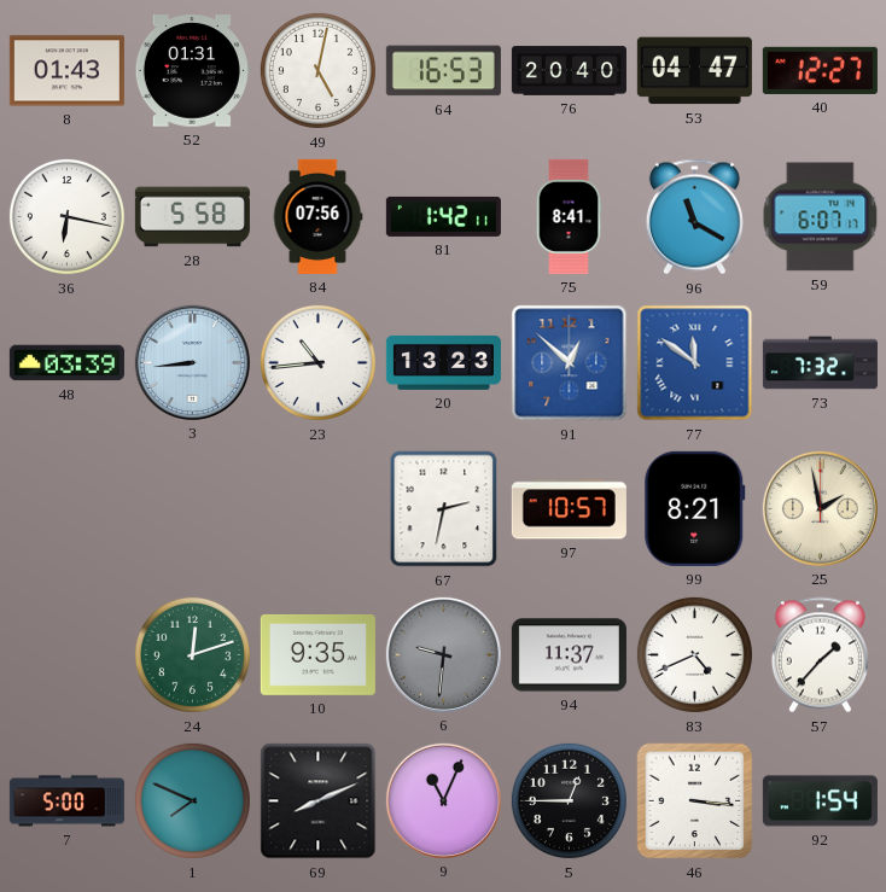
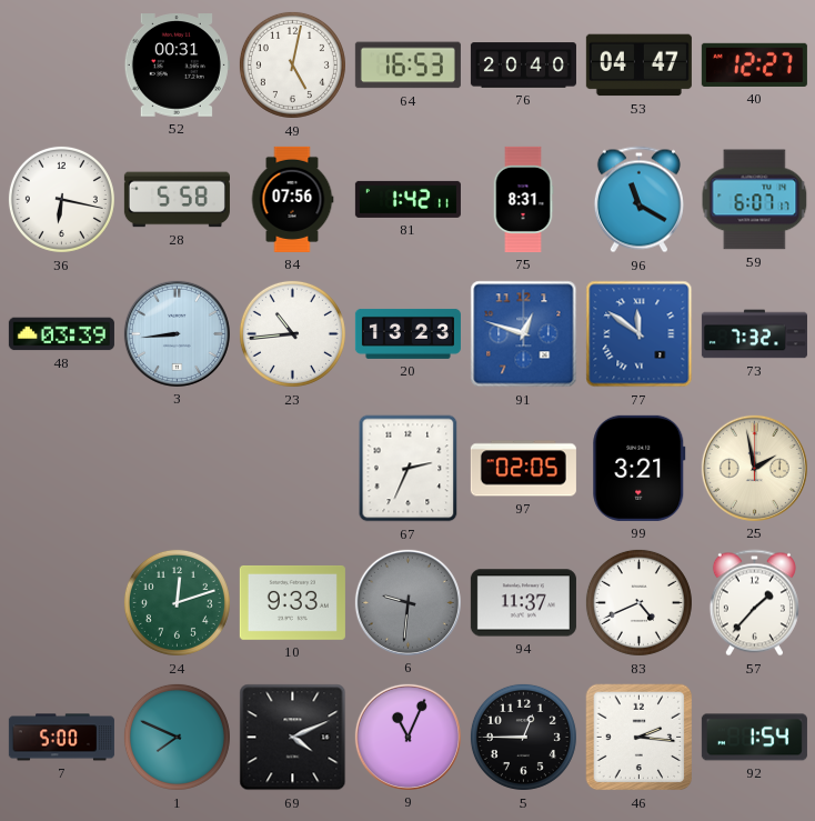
8: 01:43 -> none (66, 71)
52: 01:31 -> 00:31 (177, 66)
75: 8:41 -> 8:31 (523, 199)
91: 12:52 -> 12:48 (524, 334)
67: 2:32 -> 2:34 (409, 469)
97: 10:57 -> 02:05 (523, 469)
99: 8:21 -> 3:21 (640, 468)
10: 9:35 -> 9:33 (292, 602)
69: 8:11 -> 4:11 (293, 738)
46: 3:16 -> 2:16 (640, 738)
